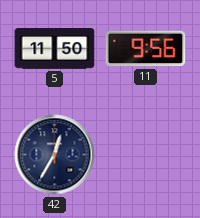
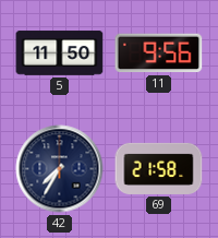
42: 12:35 -> 7:35 (60, 169)
69: none -> 21:58 (159, 168)
